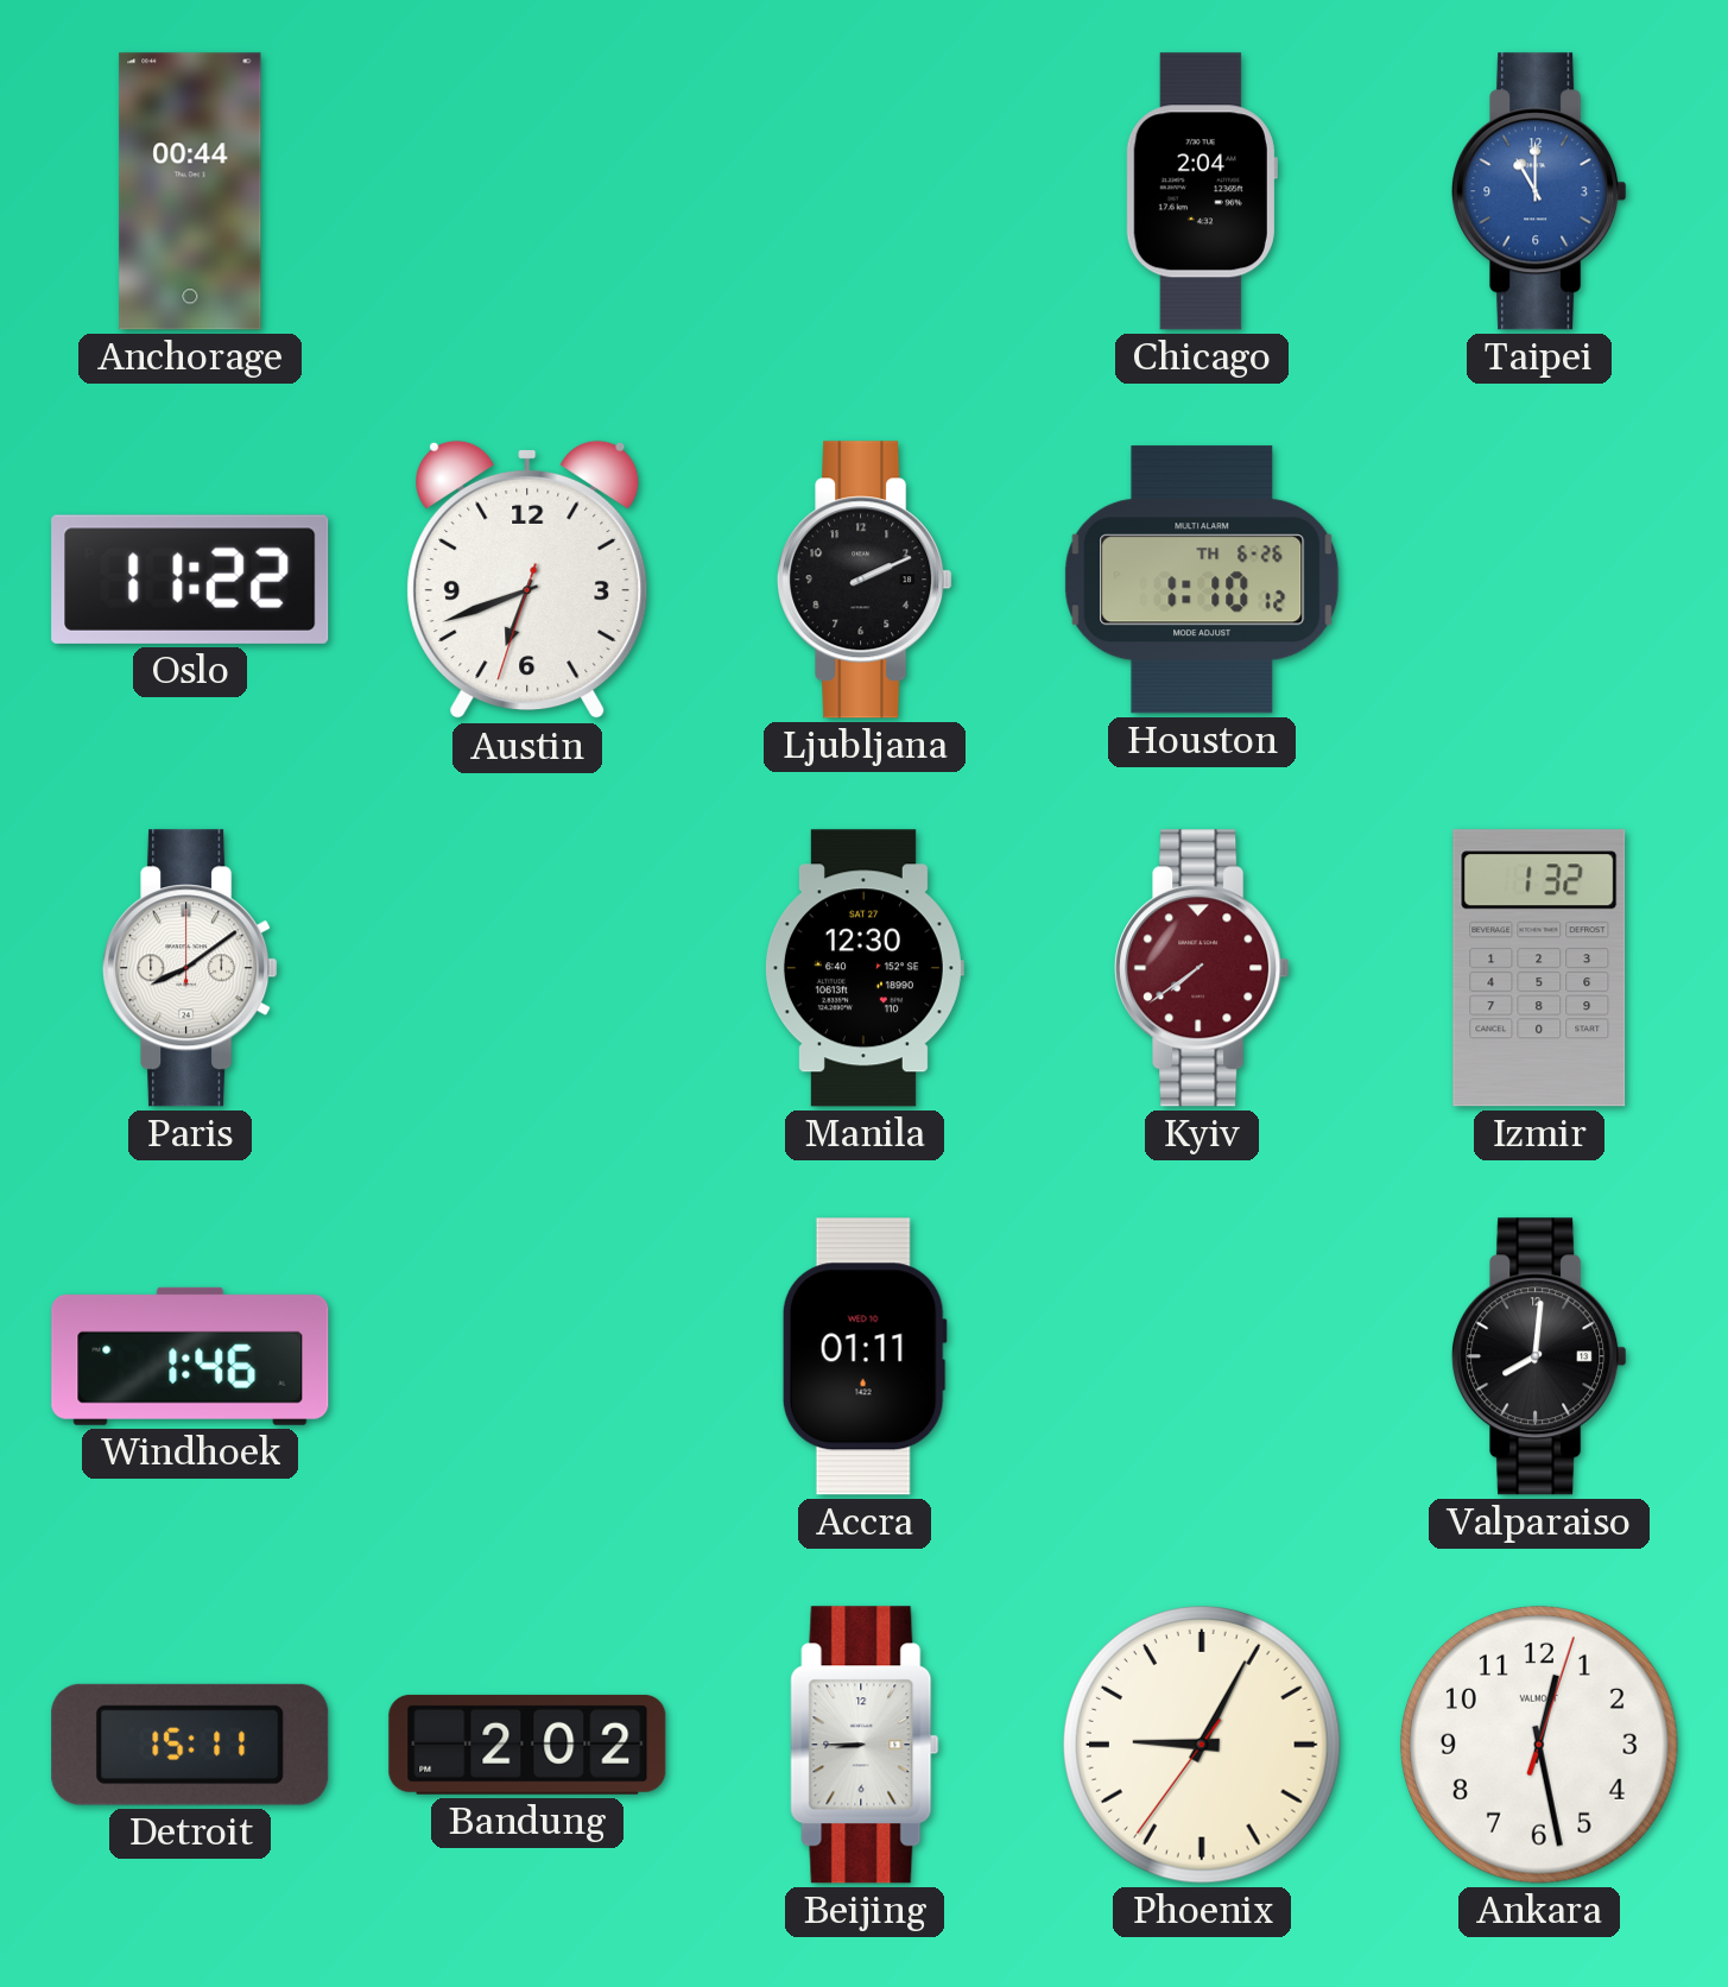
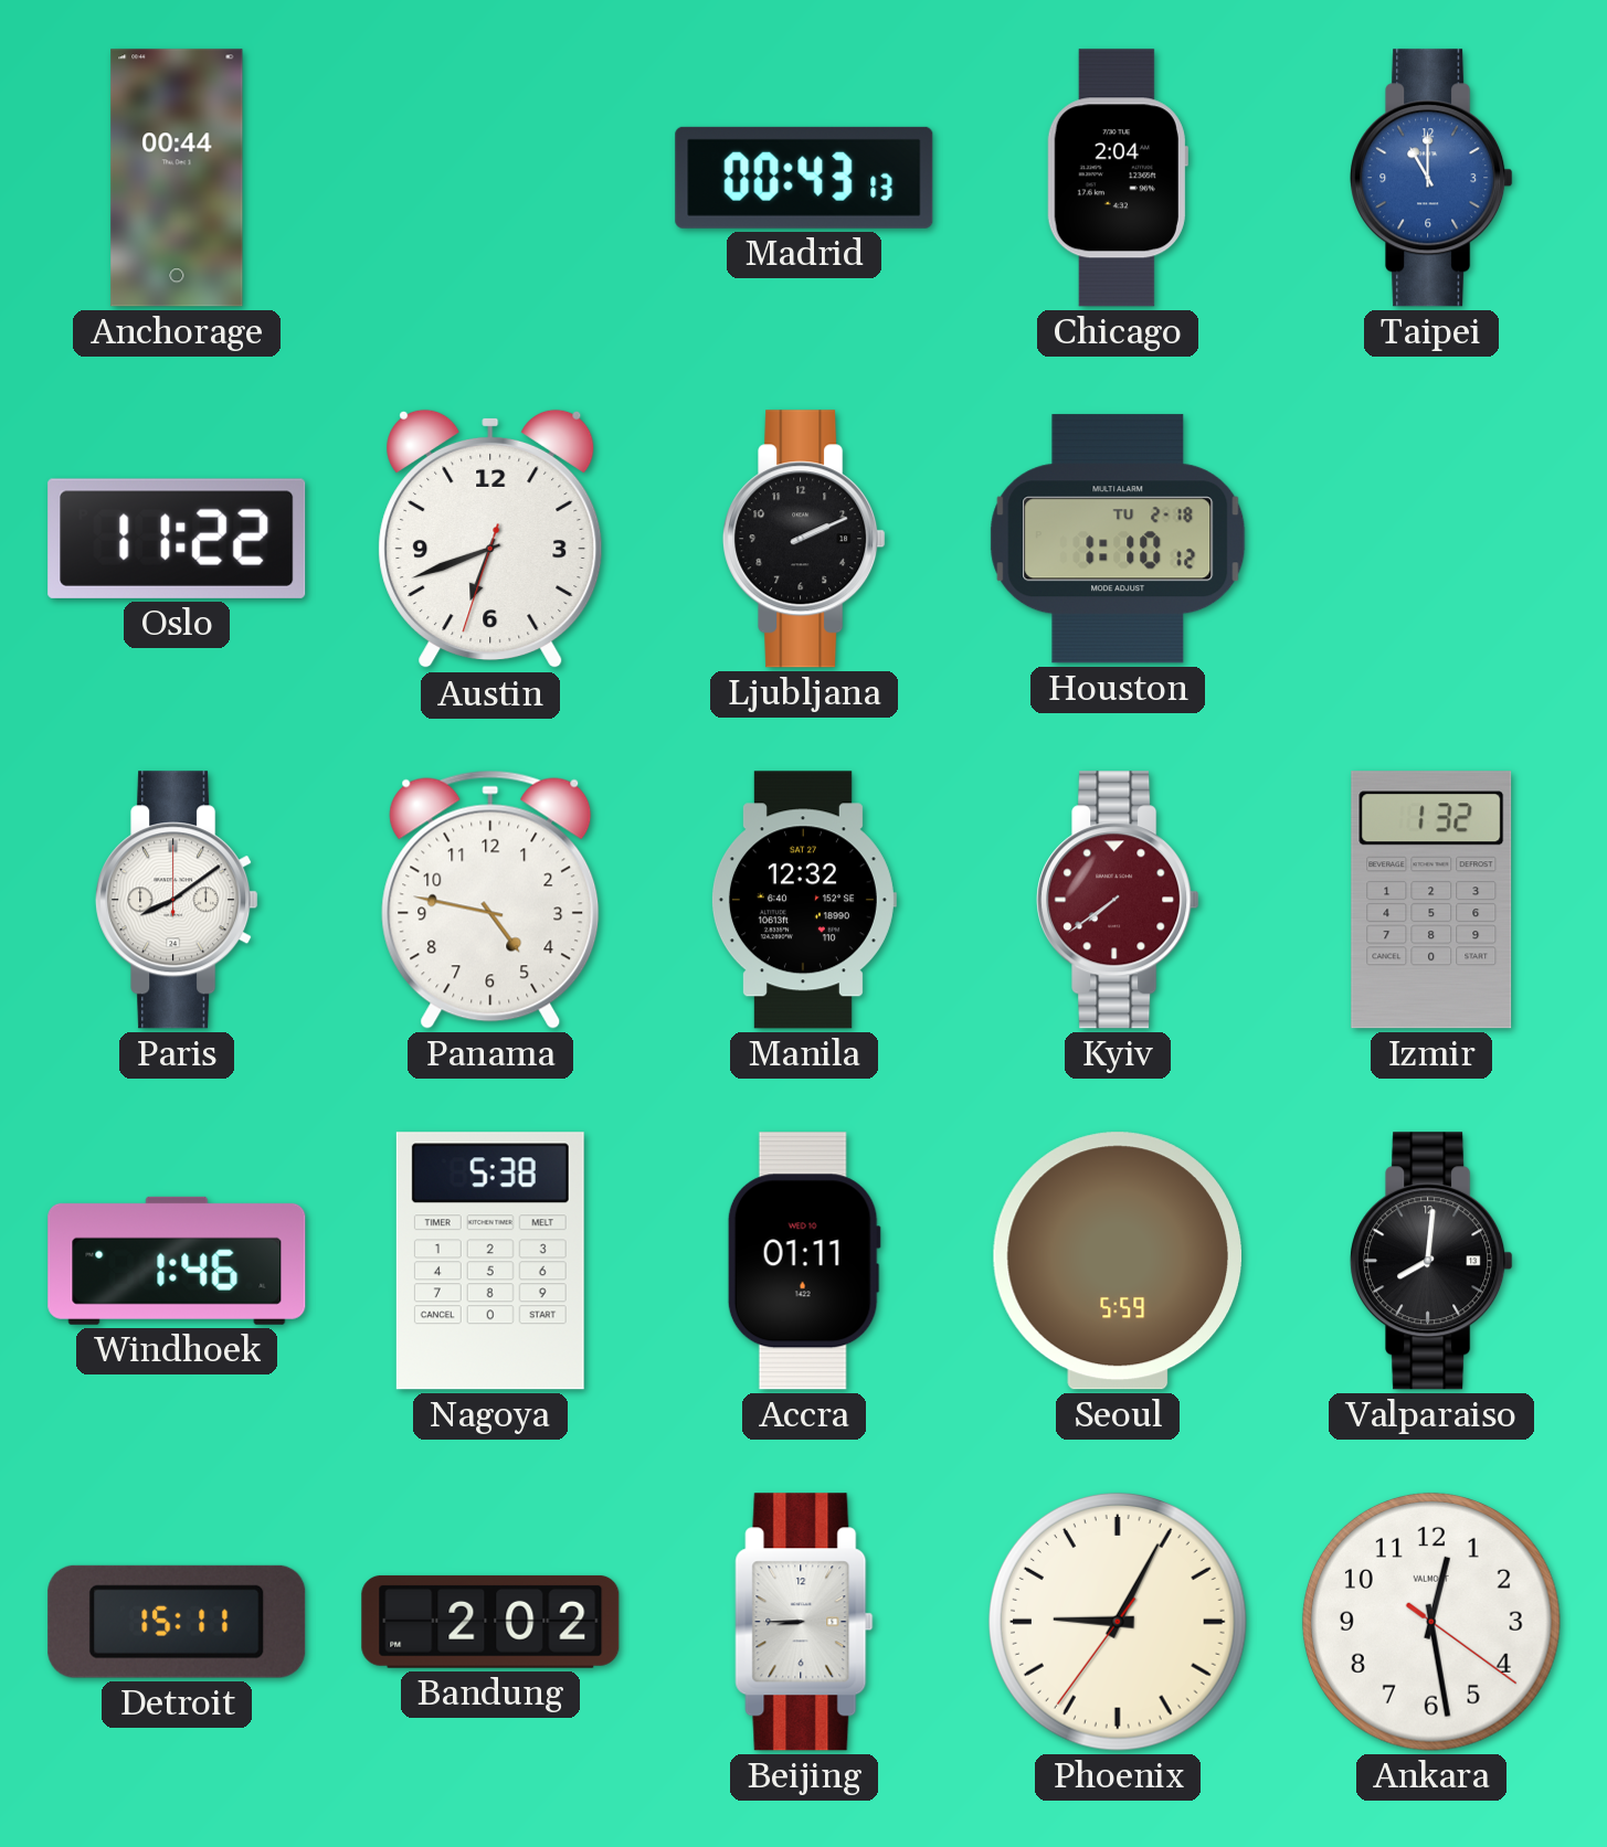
Madrid: none -> 00:43 (804, 178)
Houston date: TH 6-26 -> TU 2-18 (1118, 539)
Panama: none -> 4:47 (490, 900)
Manila: 12:30 -> 12:32 (803, 900)
Nagoya: none -> 5:38 (490, 1261)
Seoul: none -> 5:59 (1117, 1261)
Ankara: 12:28:03 -> 12:28:21 (1431, 1622)
